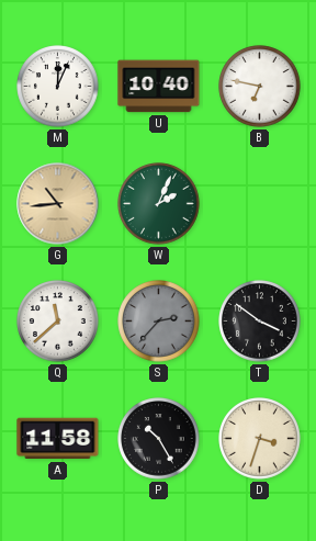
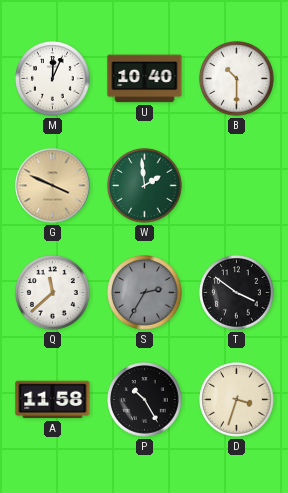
B: 6:47 -> 10:30 (237, 79)
G: 10:44 -> 3:49 (53, 186)
W: 2:04 -> 1:59 (145, 186)
S: 2:37 -> 2:35 (145, 293)
